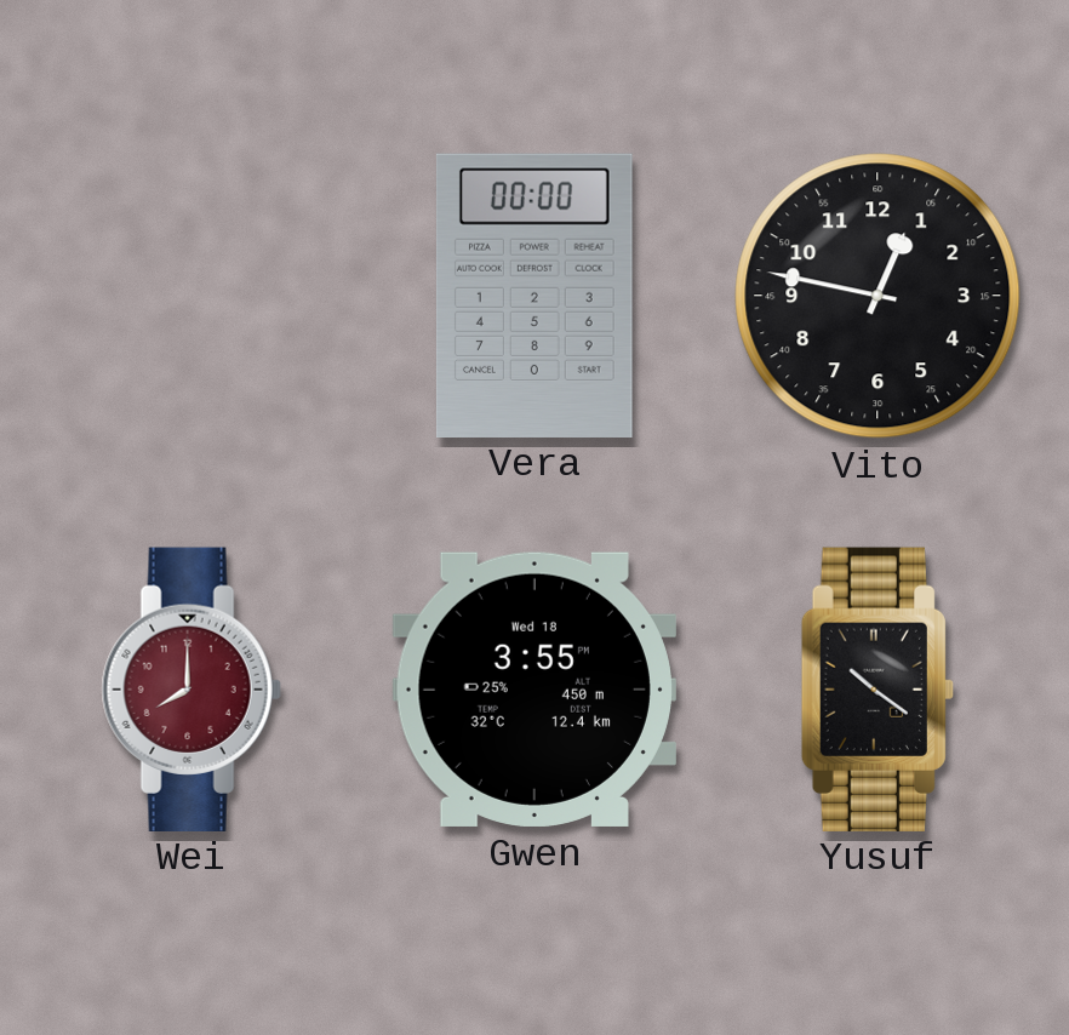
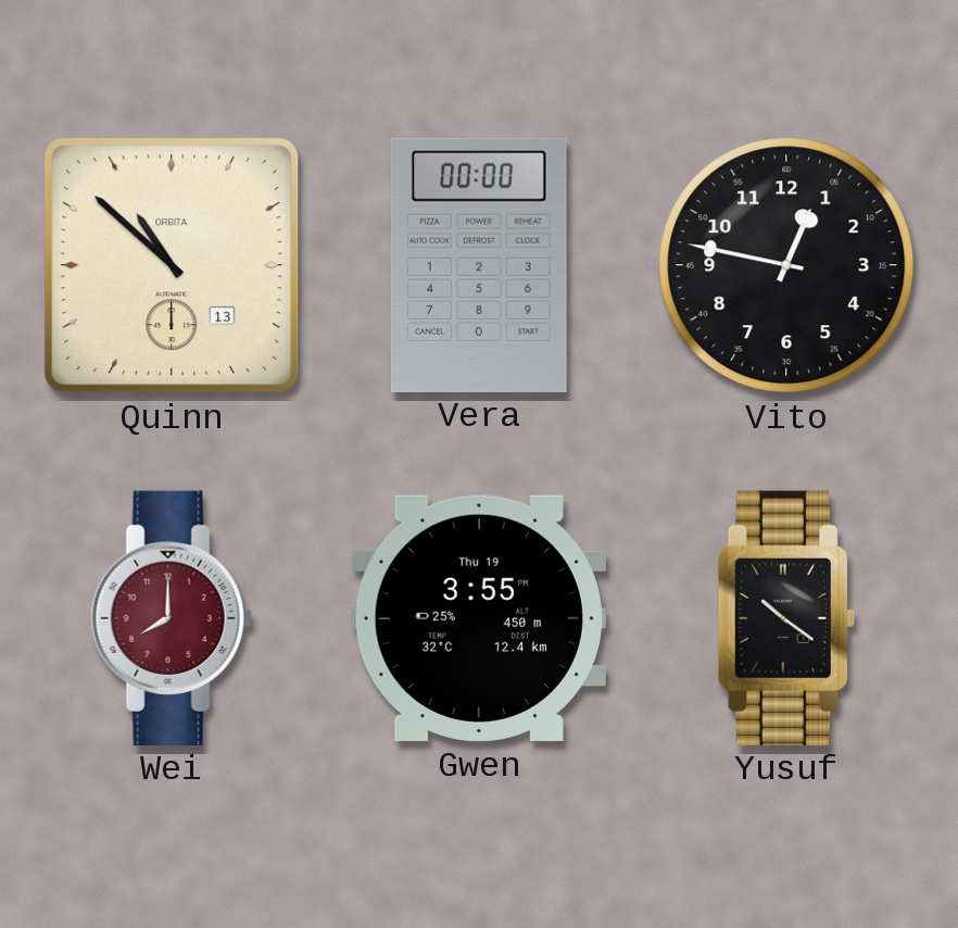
Quinn: none -> 10:52 (172, 265)
Gwen date: Wed 18 -> Thu 19 (479, 618)
